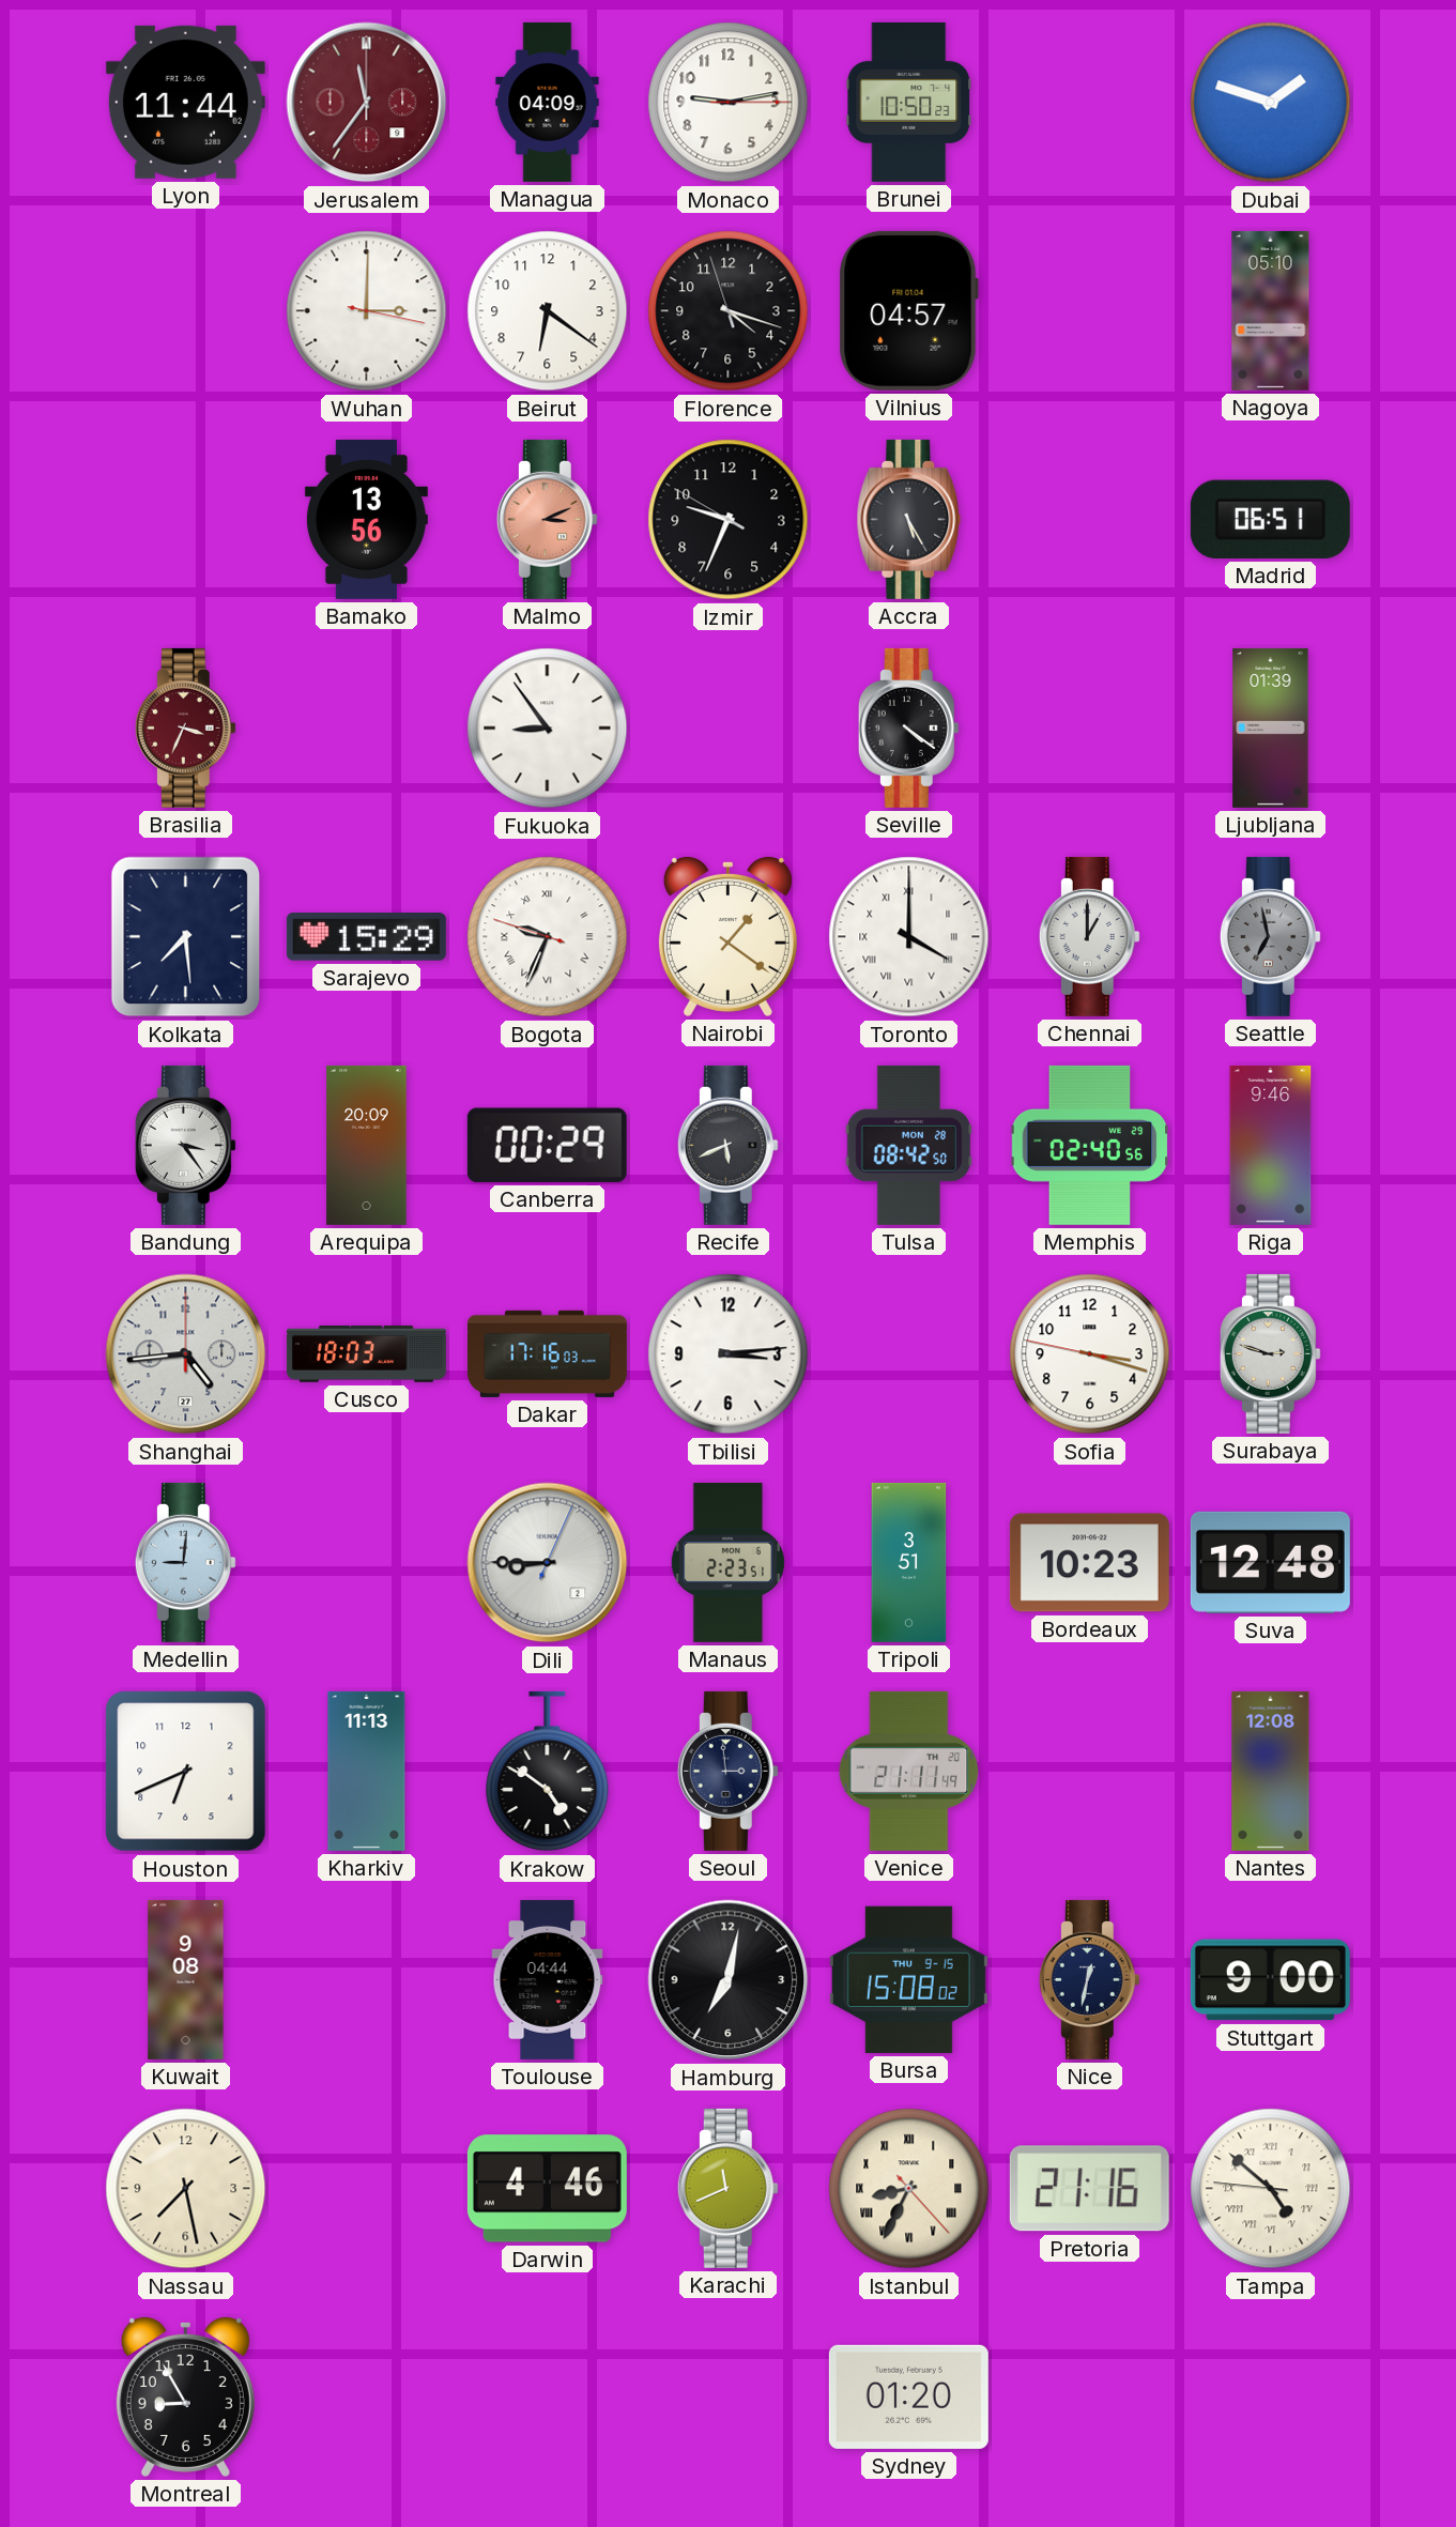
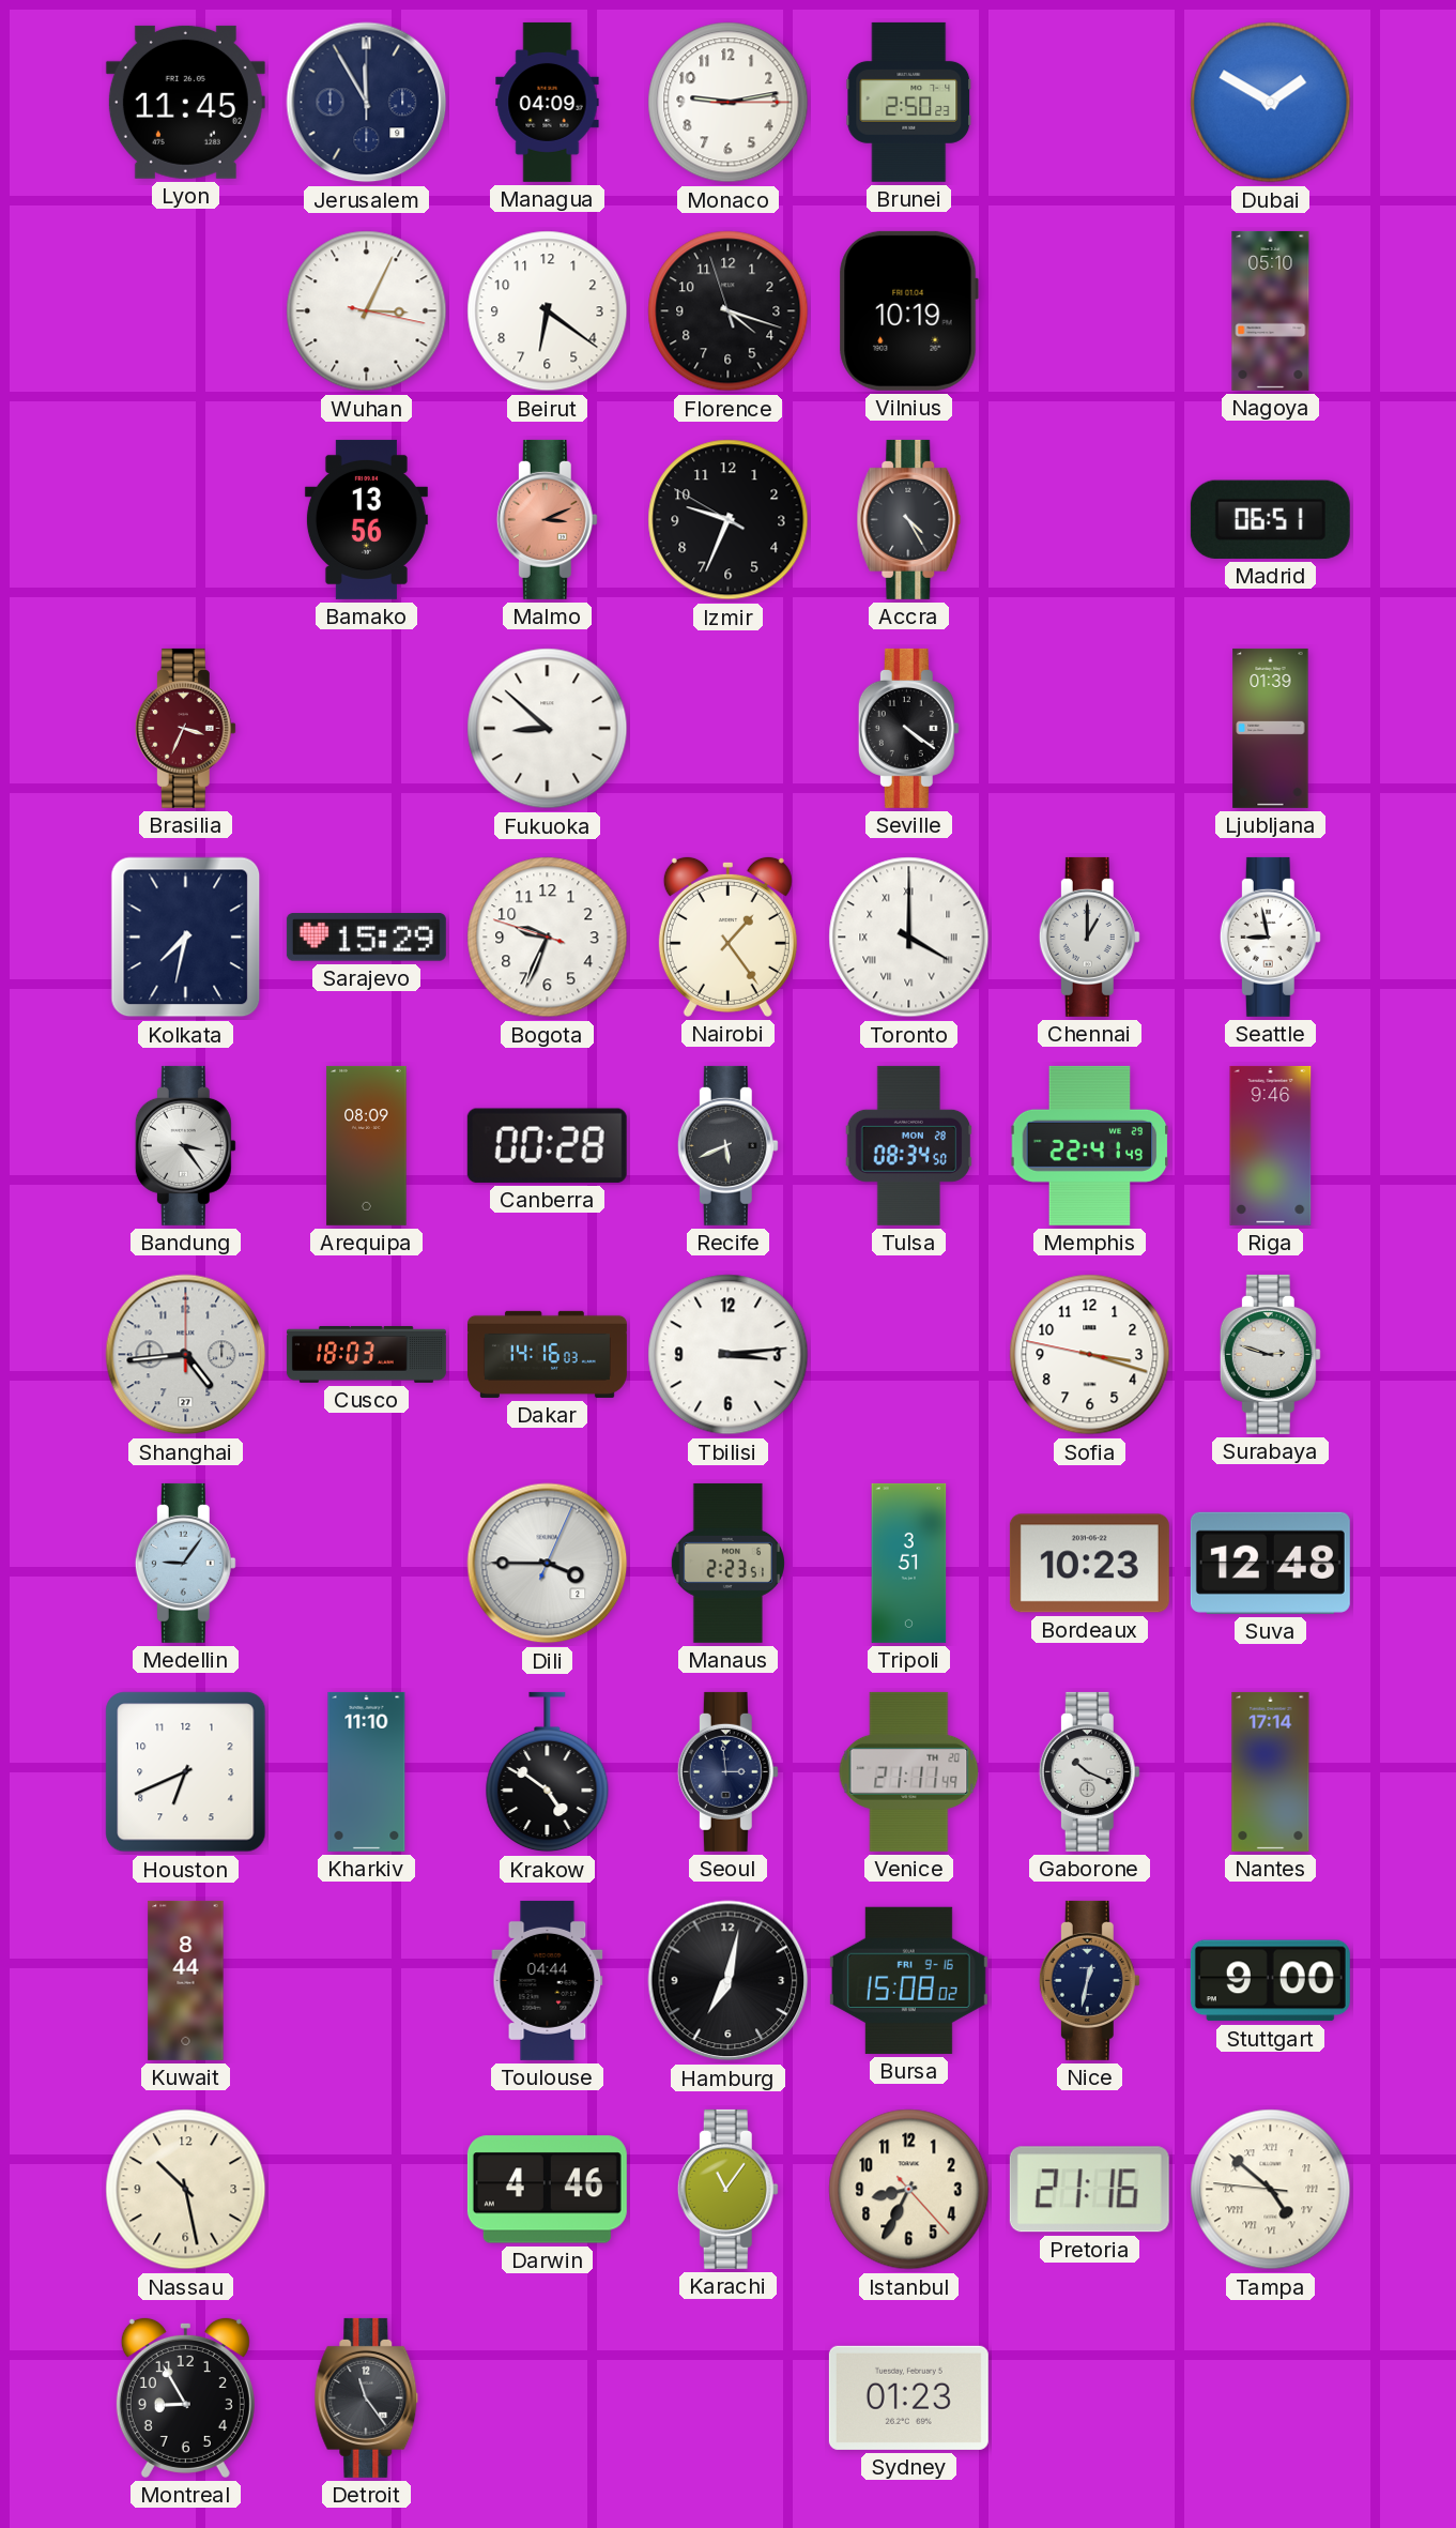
Lyon: 11:44 -> 11:45 (185, 102)
Jerusalem: 11:36 -> 11:55 (367, 103)
Jerusalem dial: burgundy -> navy (367, 103)
Brunei: 10:50 -> 2:50 (909, 102)
Dubai: 1:48 -> 1:50 (1271, 103)
Wuhan: 3:00 -> 3:04 (367, 311)
Vilnius: 04:57 -> 10:19 (908, 310)
Accra: 5:25 -> 4:25 (909, 519)
Fukuoka: 8:54 -> 8:52 (548, 729)
Kolkata: 7:29 -> 7:32 (186, 938)
Bogota numerals: Roman -> Arabic (548, 938)
Nairobi: 1:21 -> 1:24 (727, 936)
Seattle: 6:58 -> 8:58 (1270, 936)
Seattle dial: grey -> white (1270, 936)
Arequipa: 20:09 -> 08:09 (367, 1145)
Canberra: 00:29 -> 00:28 (547, 1145)
Tulsa: 08:42 -> 08:34 (909, 1145)
Memphis: 02:40 -> 22:41 (1090, 1145)
Dakar: 17:16 -> 14:16 (547, 1354)
Medellin: 9:01 -> 9:06 (185, 1563)
Dili: 8:45 -> 3:45 (548, 1564)
Kharkiv: 11:13 -> 11:10 (367, 1771)
Gaborone: none -> 10:19 (1089, 1771)
Nantes: 12:08 -> 17:14 (1271, 1771)
Kuwait: 9:08 -> 8:44 (186, 1980)
Bursa date: THU 9-15 -> FRI 9-16 (908, 1980)
Nassau: 7:28 -> 10:28 (186, 2190)
Karachi: 11:41 -> 11:06 (727, 2189)
Istanbul numerals: Roman -> Arabic (909, 2190)
Detroit: none -> 11:24 (367, 2397)
Sydney: 01:20 -> 01:23 (908, 2397)
